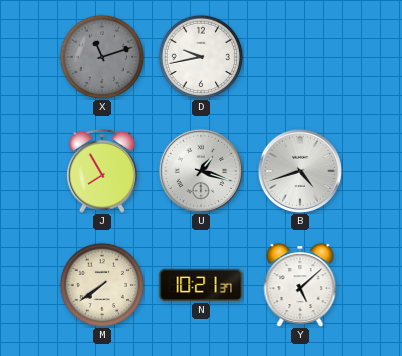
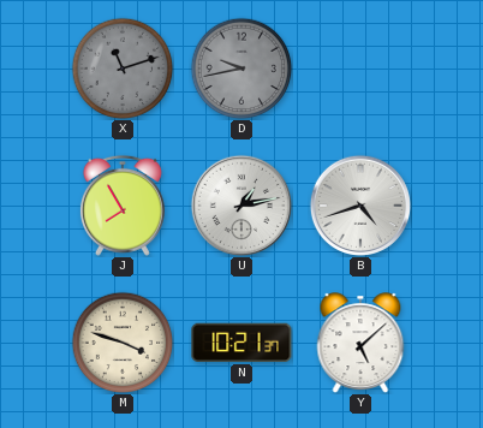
D dial: white -> grey (241, 69)
U: 1:18 -> 1:13 (240, 204)
M: 7:39 -> 3:48 (123, 343)
